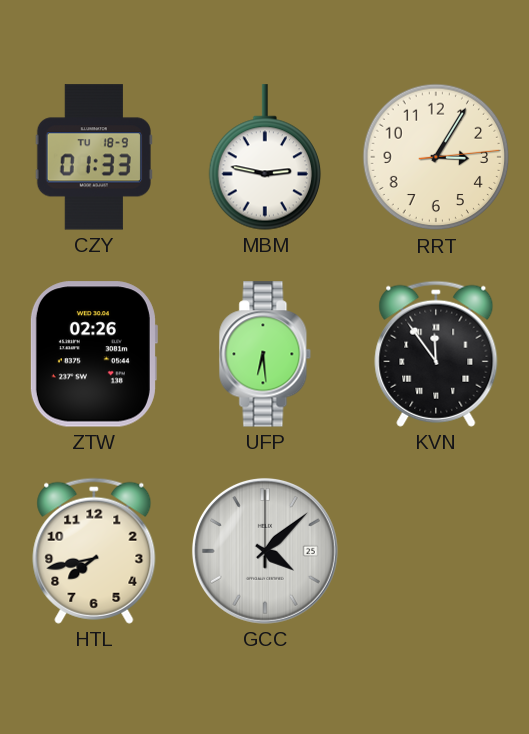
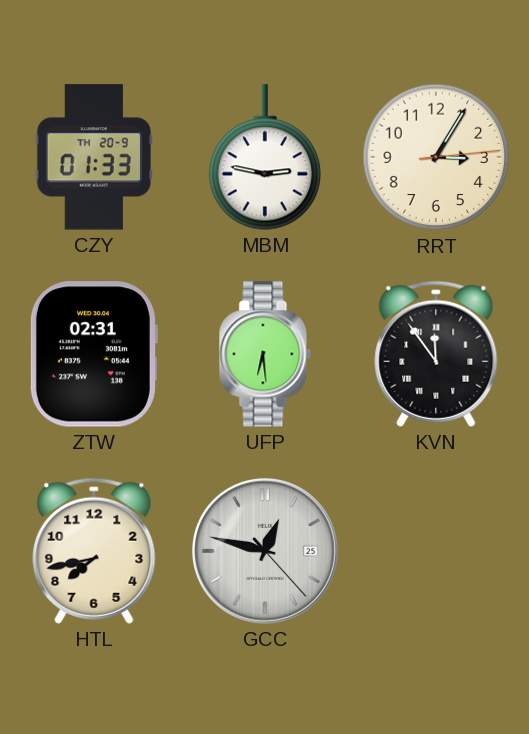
CZY date: TU 18-9 -> TH 20-9 (94, 157)
ZTW: 02:26 -> 02:31 (93, 354)
GCC: 4:08 -> 12:47 (265, 551)
